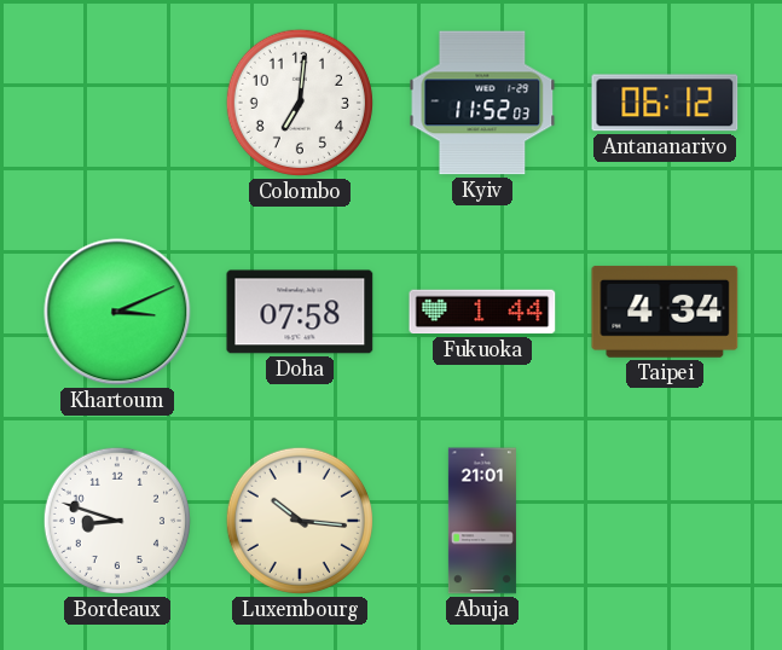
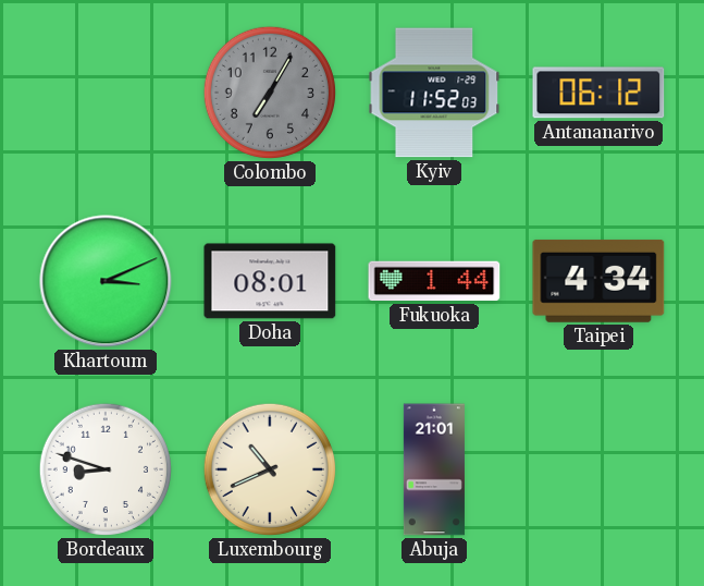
Colombo: 7:01 -> 7:05 (270, 93)
Colombo dial: white -> grey (270, 93)
Doha: 07:58 -> 08:01 (270, 281)
Luxembourg: 10:16 -> 10:41 (270, 469)
